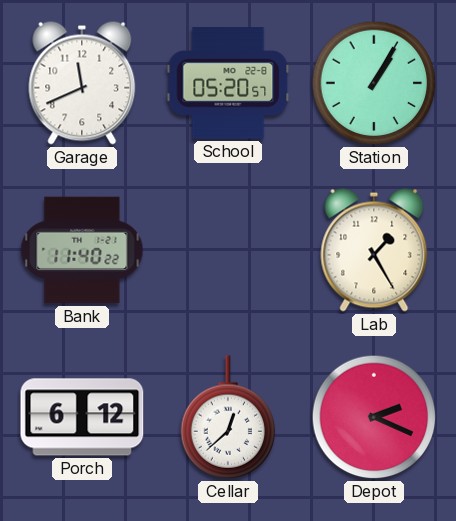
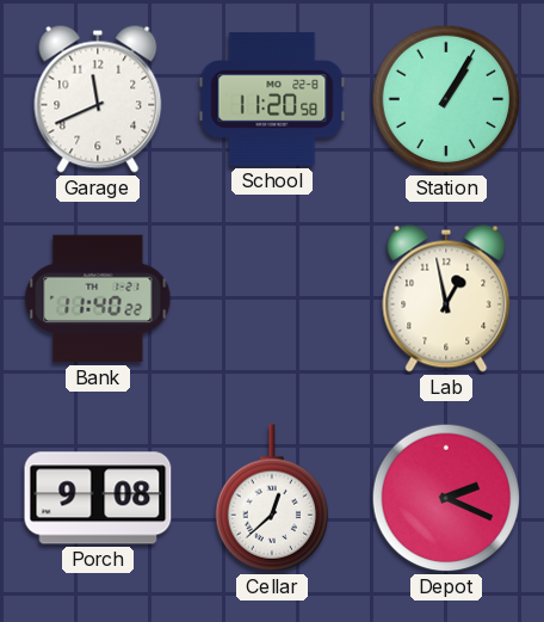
School: 05:20 -> 11:20 (272, 99)
Lab: 1:25 -> 12:58 (446, 298)
Porch: 6:12 -> 9:08 (98, 498)
